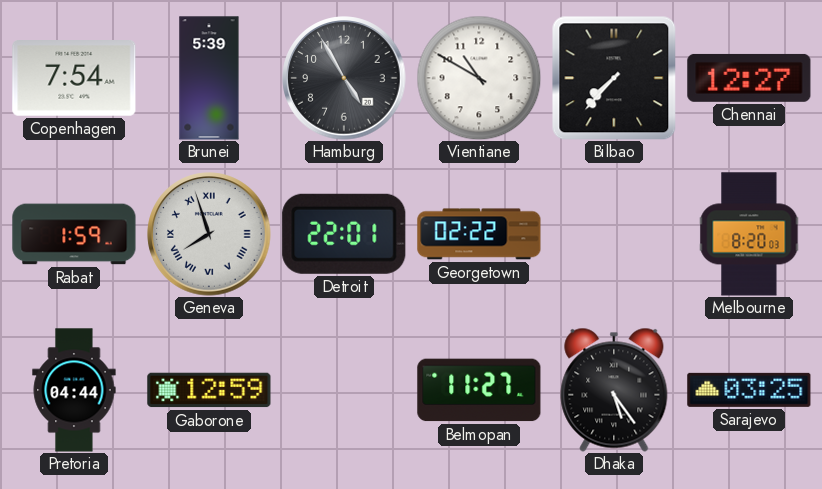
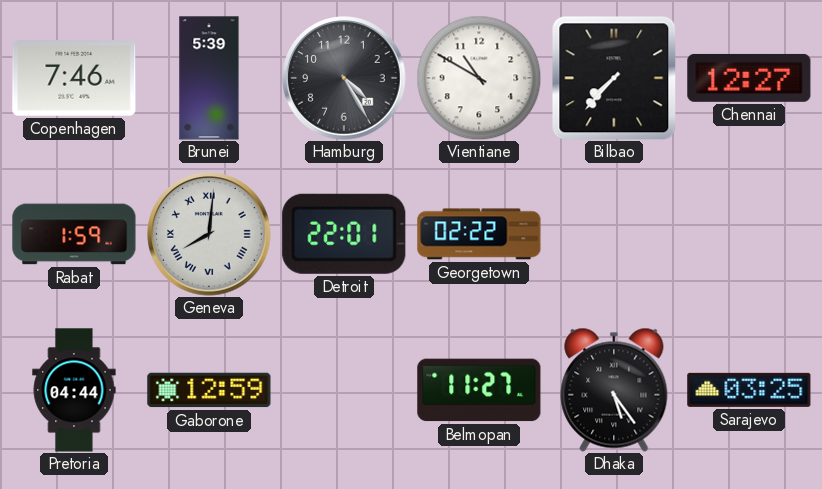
Copenhagen: 7:54 -> 7:46 (74, 79)
Hamburg: 4:55 -> 4:25 (344, 78)
Geneva: 7:57 -> 8:01 (209, 234)
Melbourne: 8:20 -> none (749, 234)
